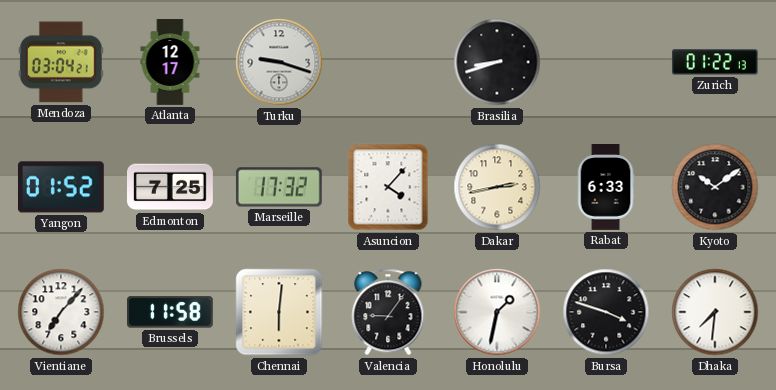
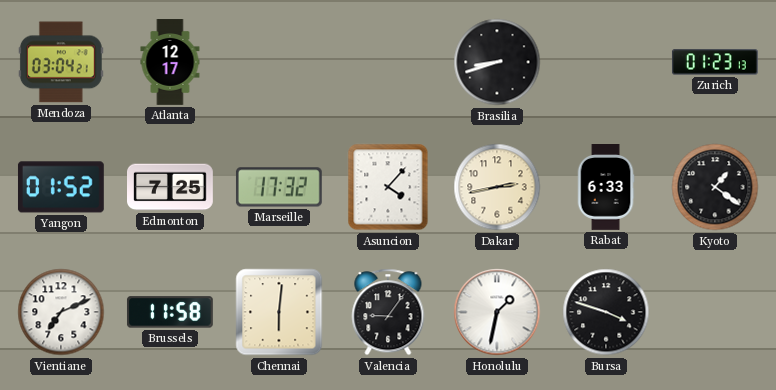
Turku: 9:18 -> none (279, 62)
Zurich: 01:22 -> 01:23 (715, 62)
Kyoto: 10:09 -> 1:21 (715, 187)
Vientiane: 7:07 -> 7:11 (61, 312)
Dhaka: 7:31 -> none (715, 312)
